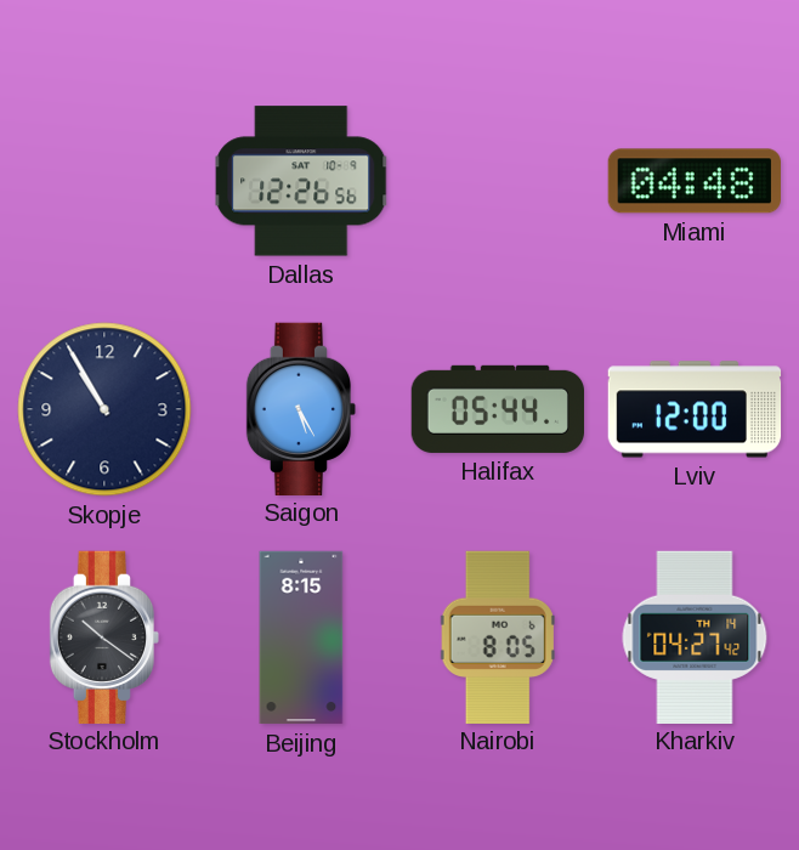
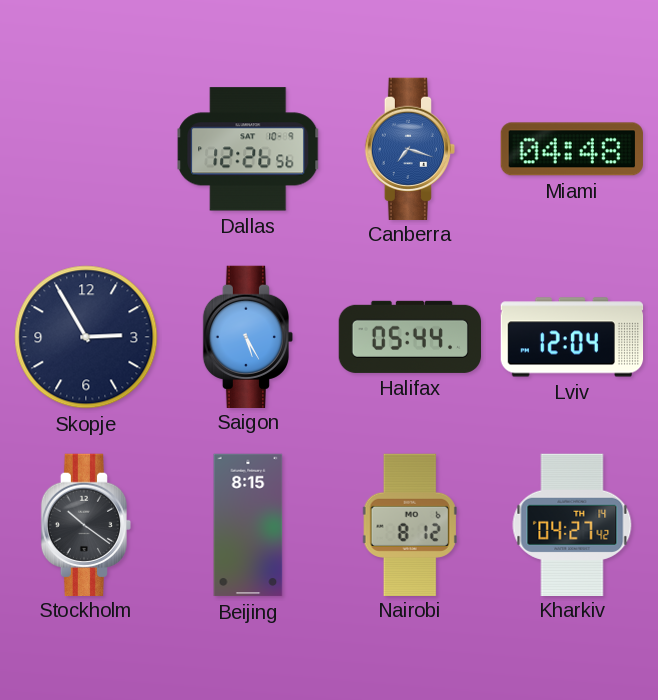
Canberra: none -> 7:18 (410, 148)
Skopje: 10:55 -> 2:55 (86, 337)
Lviv: 12:00 -> 12:04 (572, 337)
Nairobi: 8:05 -> 8:12 (410, 524)
